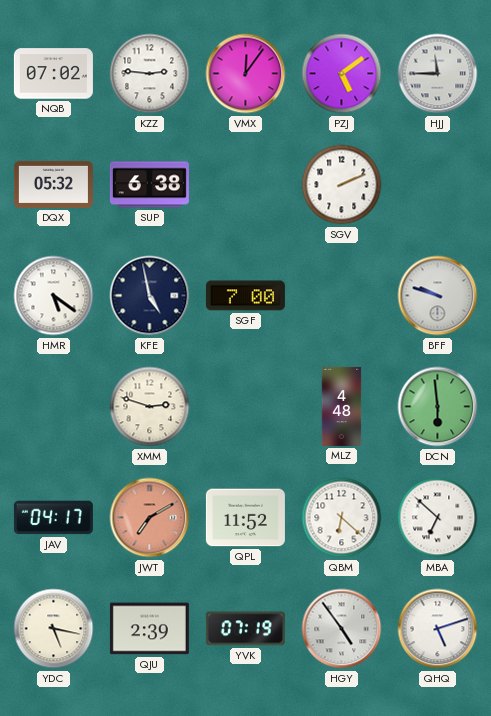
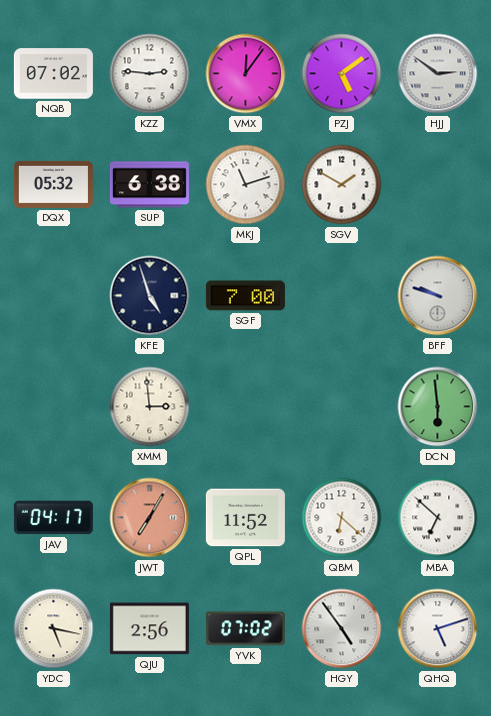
HJJ: 11:45 -> 2:51 (438, 74)
MKJ: none -> 11:12 (246, 185)
SGV: 2:11 -> 1:50 (342, 185)
HMR: 5:21 -> none (54, 296)
KFE: 4:58 -> 4:57 (150, 296)
XMM: 2:48 -> 2:59 (150, 407)
MLZ: 4:48 -> none (342, 406)
JWT: 7:10 -> 7:05 (150, 518)
QJU: 2:39 -> 2:56 (149, 629)
YVK: 07:19 -> 07:02 (245, 629)
